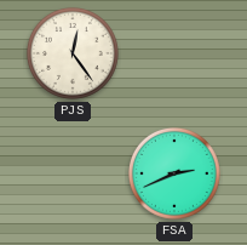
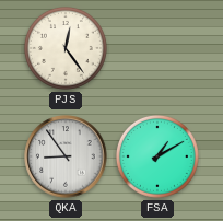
QKA: none -> 8:54 (66, 156)
FSA: 2:41 -> 1:10 (157, 156)
